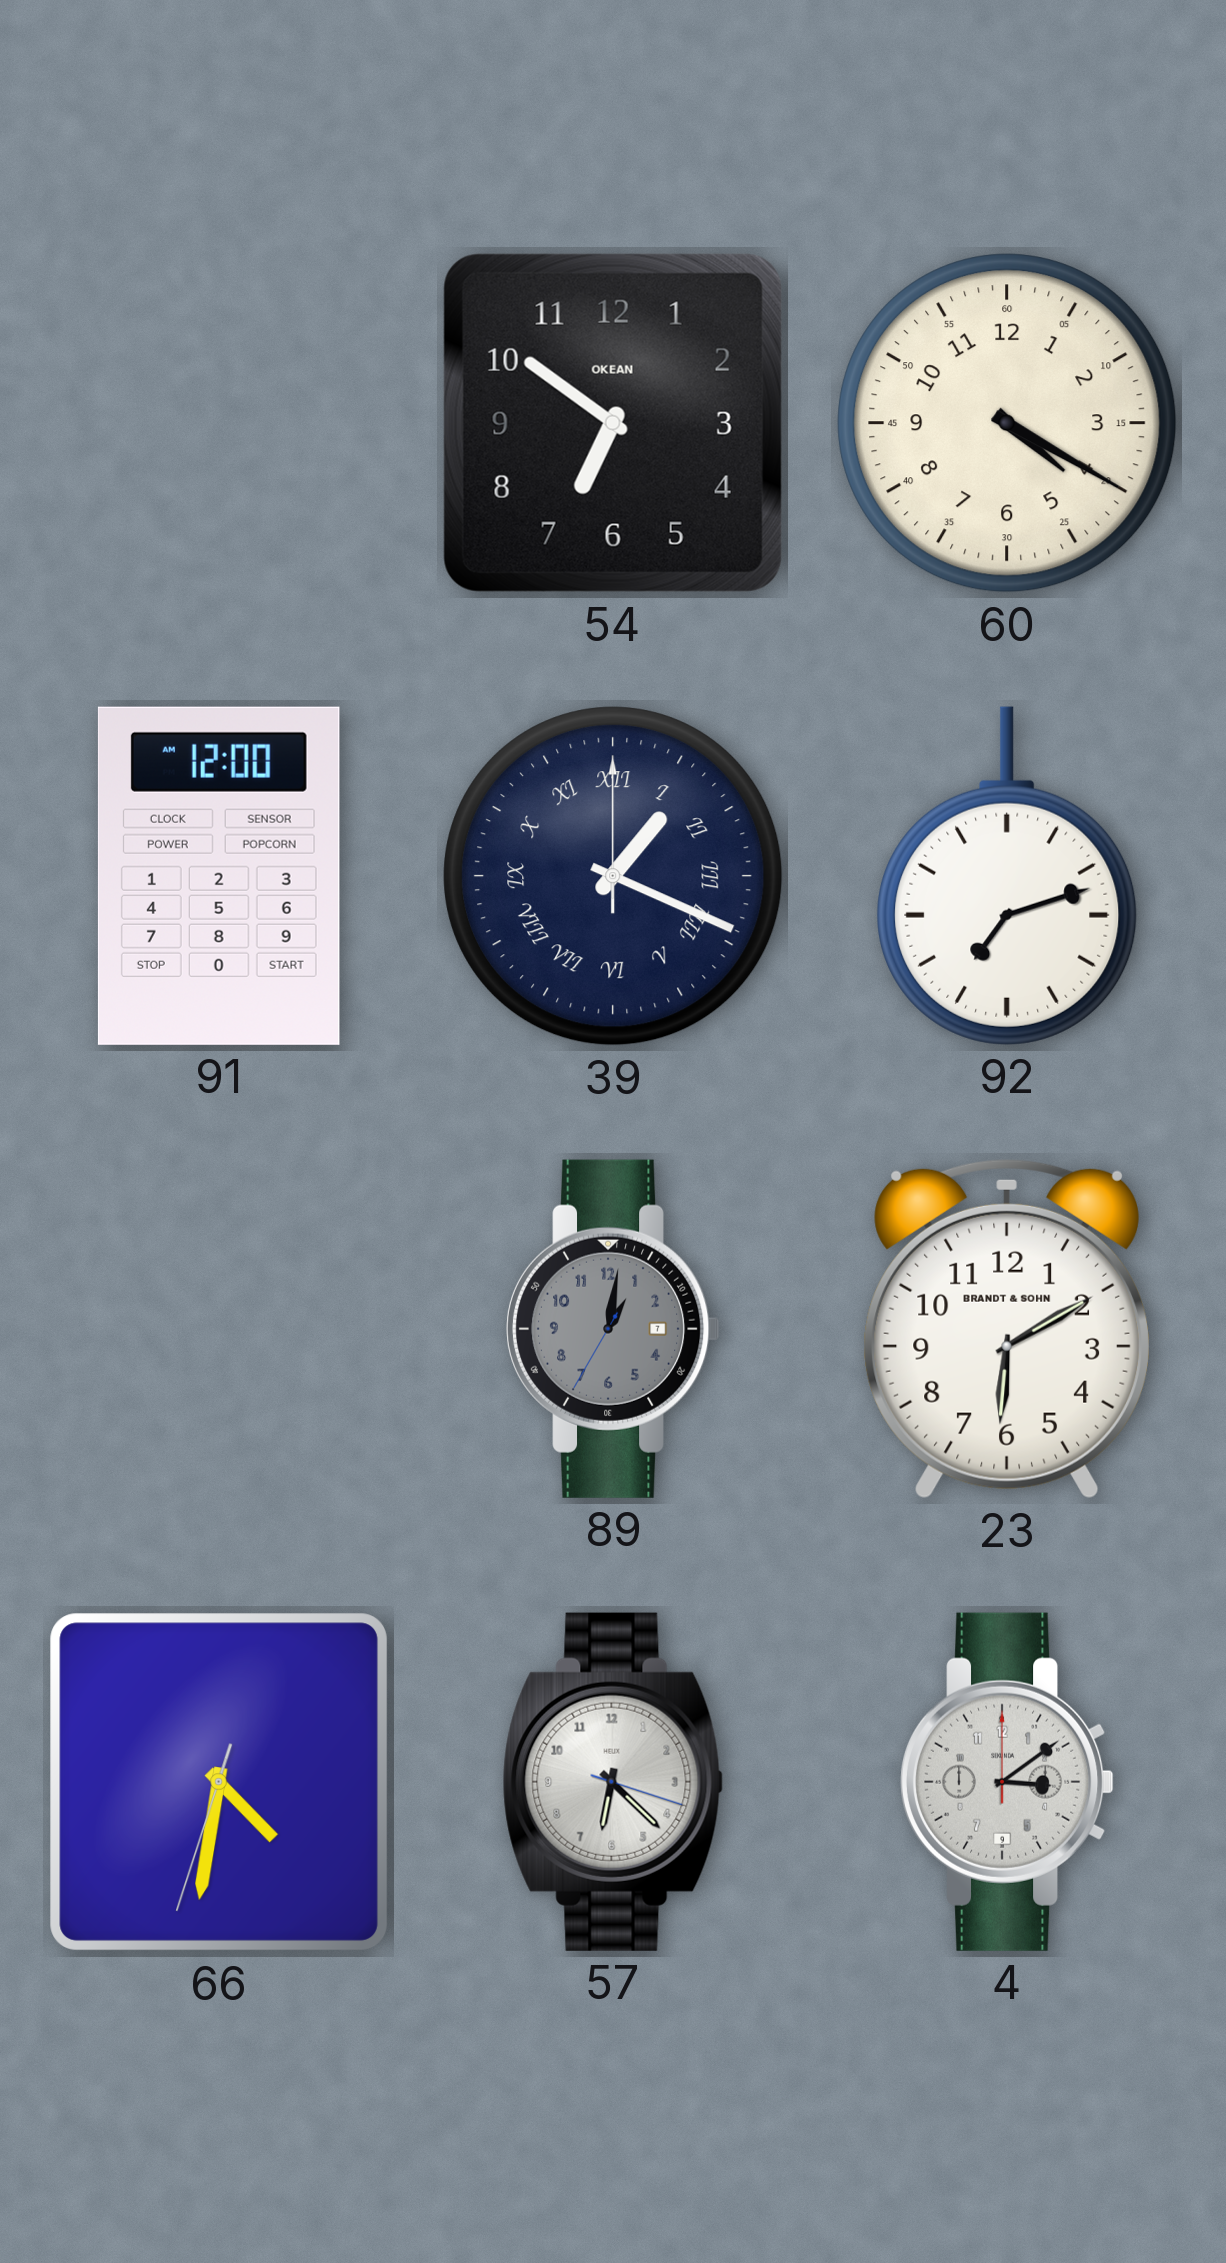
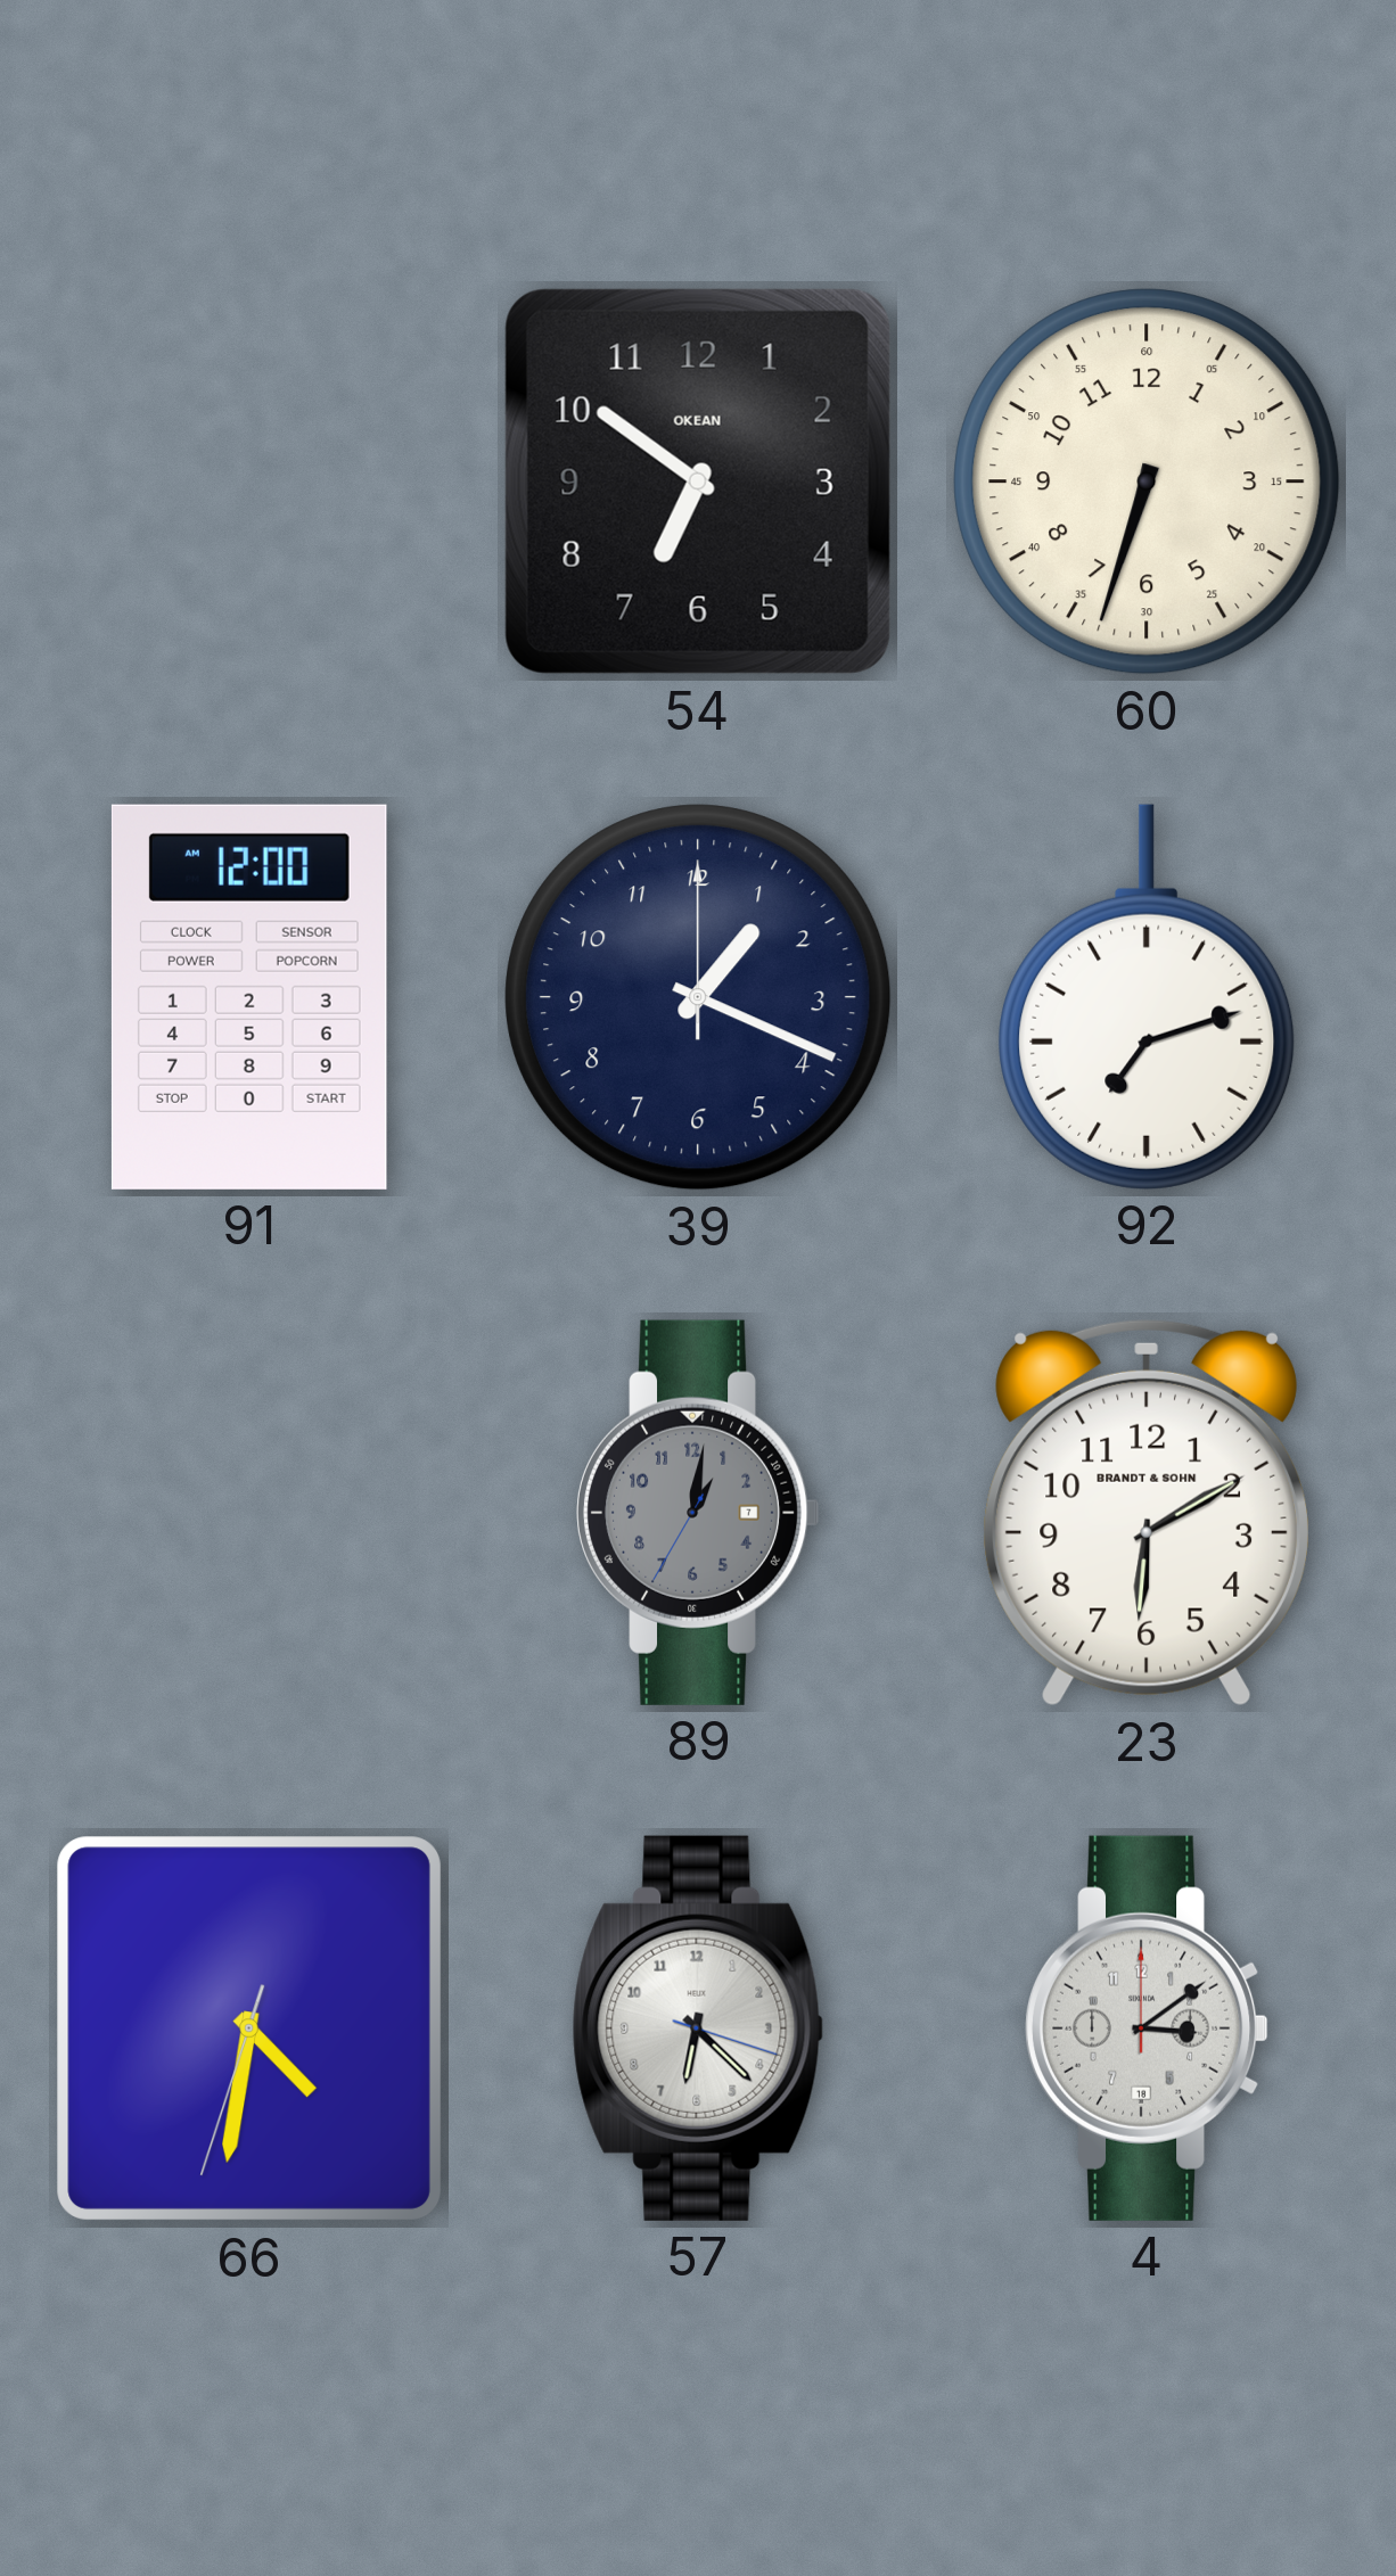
60: 4:20 -> 6:33 (1147, 482)
39 numerals: Roman -> Arabic (698, 997)
4 date: 9 -> 18 (1148, 2028)
